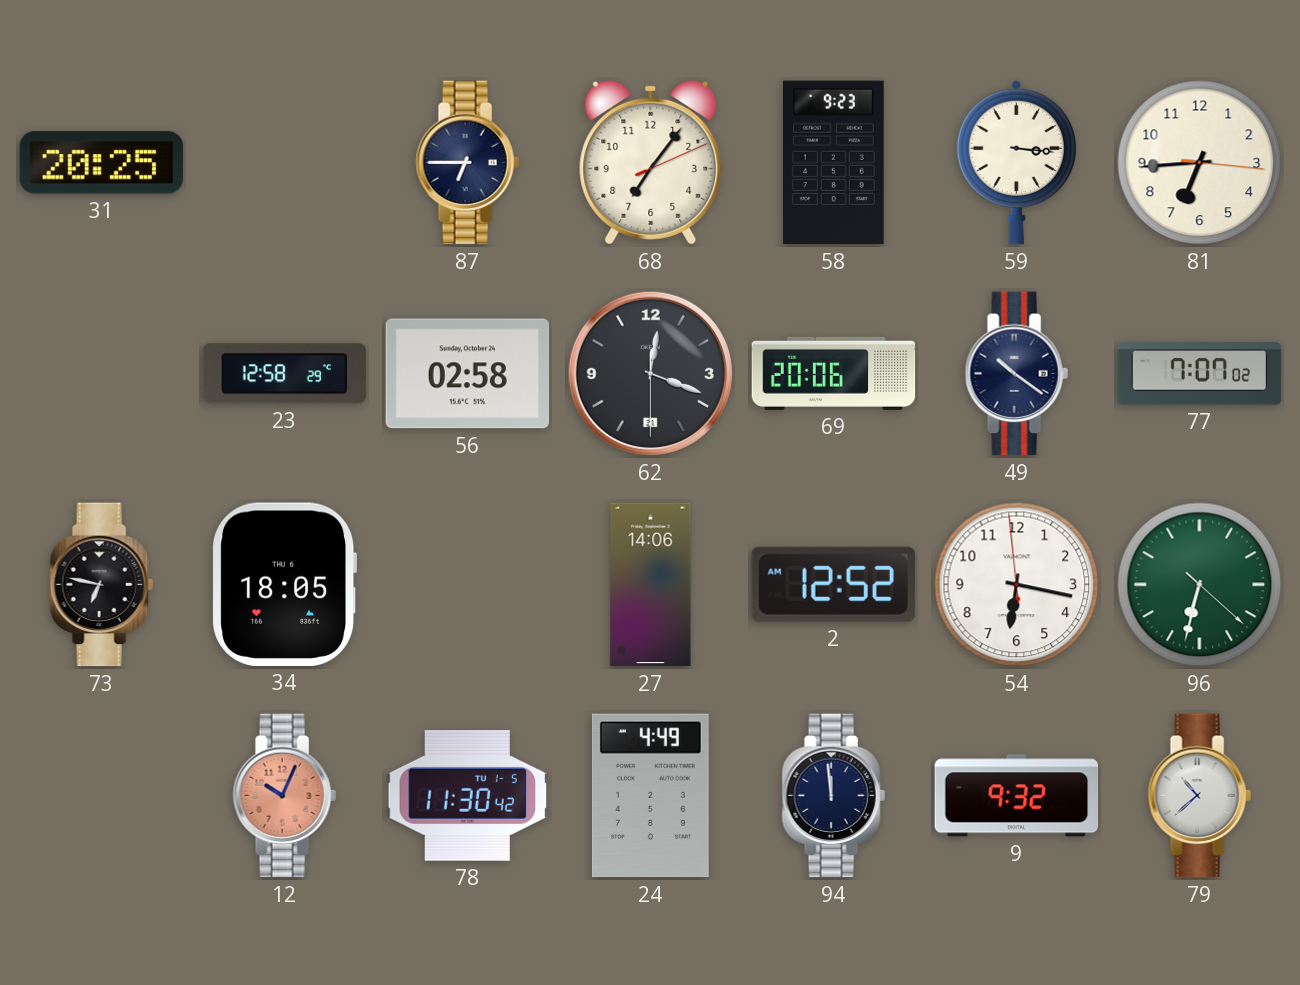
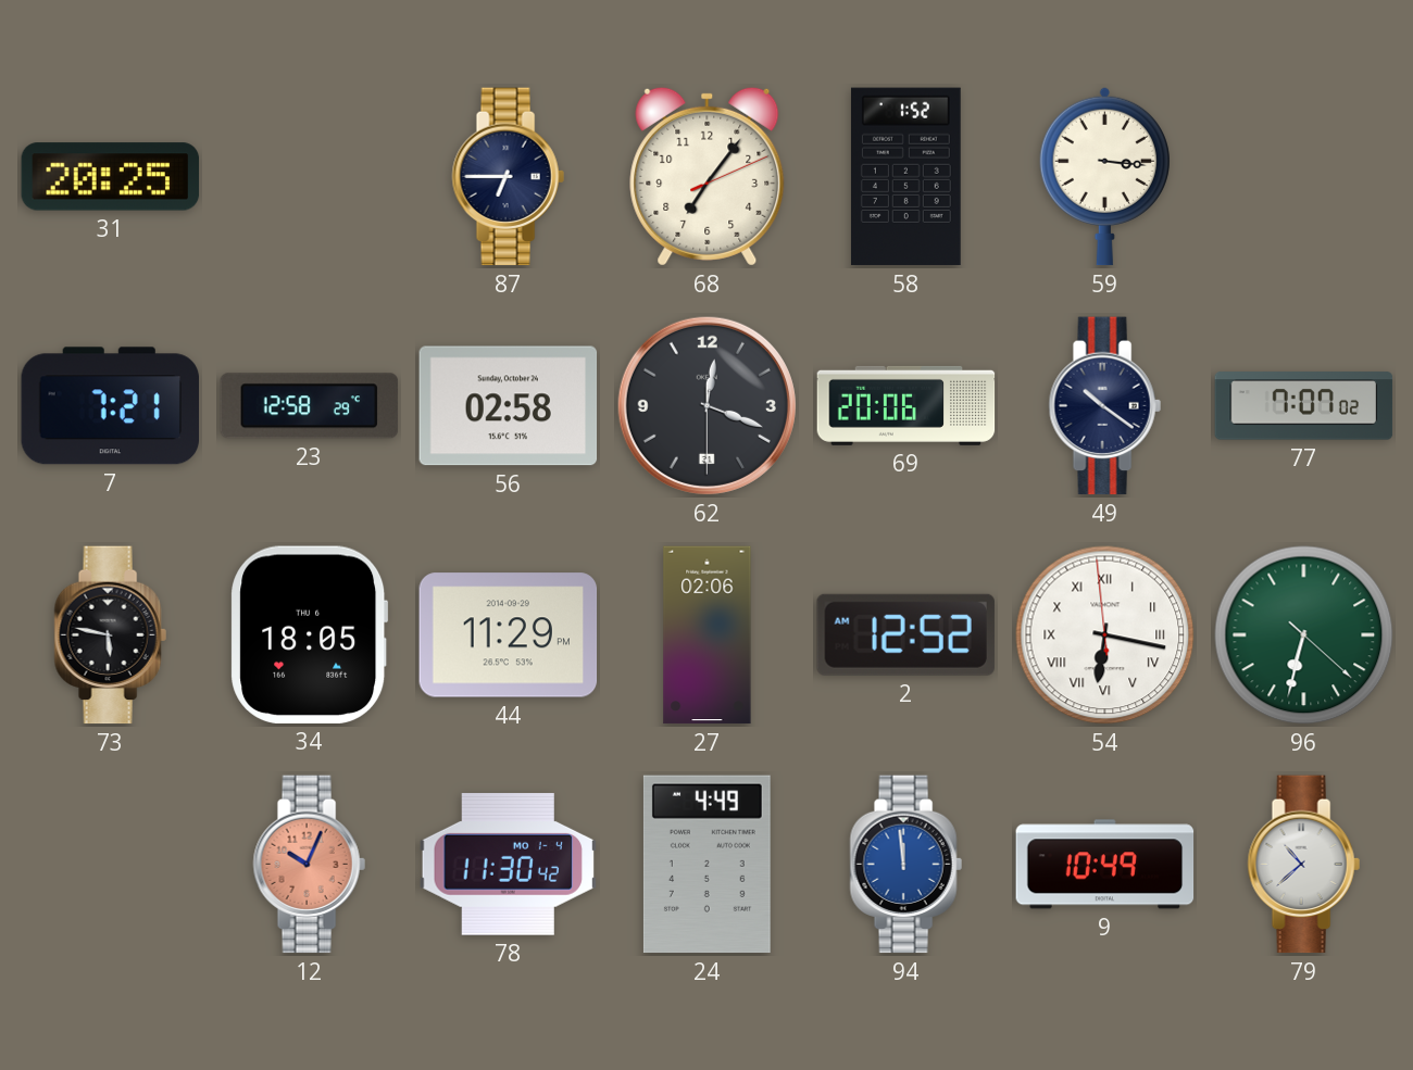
58: 9:23 -> 1:52 (905, 177)
81: 6:44 -> none (1200, 163)
7: none -> 7:21 (110, 406)
73: 6:47 -> 5:47 (110, 635)
44: none -> 11:29 (509, 635)
27: 14:06 -> 02:06 (708, 635)
54 numerals: Arabic -> Roman (1105, 635)
78 date: TU 1-5 -> MO 1-4 (509, 864)
94 dial: navy -> blue (905, 865)
9: 9:32 -> 10:49 (1105, 865)
